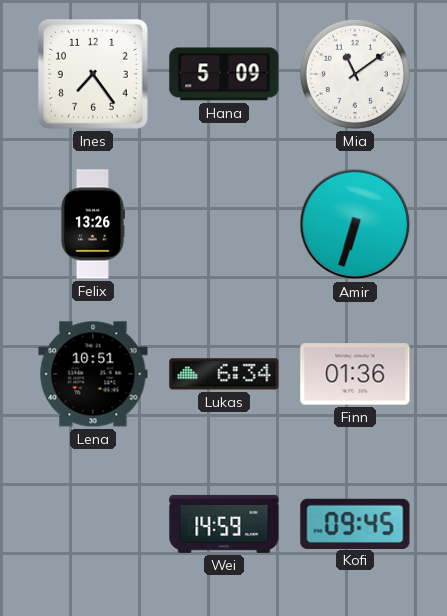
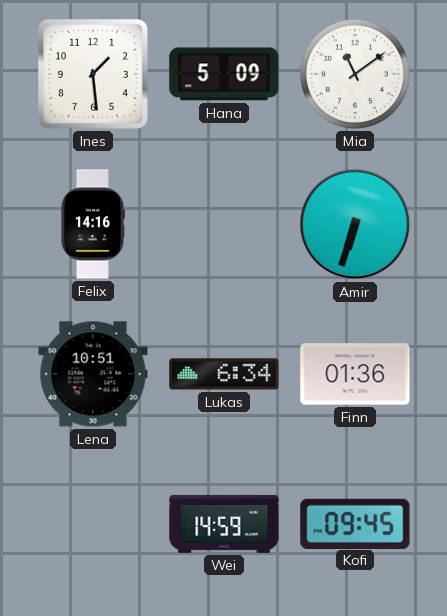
Ines: 7:24 -> 1:29 (93, 74)
Felix: 13:26 -> 14:16 (92, 224)
